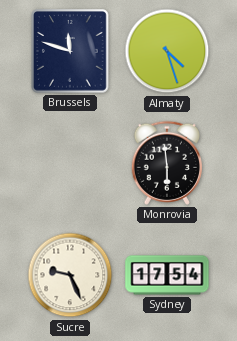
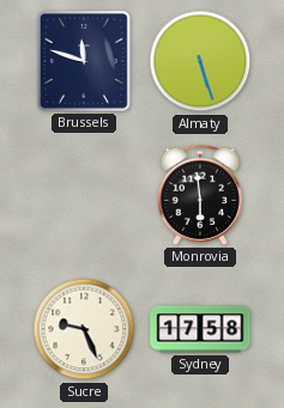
Almaty: 4:27 -> 5:27 (200, 61)
Sydney: 17:54 -> 17:58 (200, 329)
